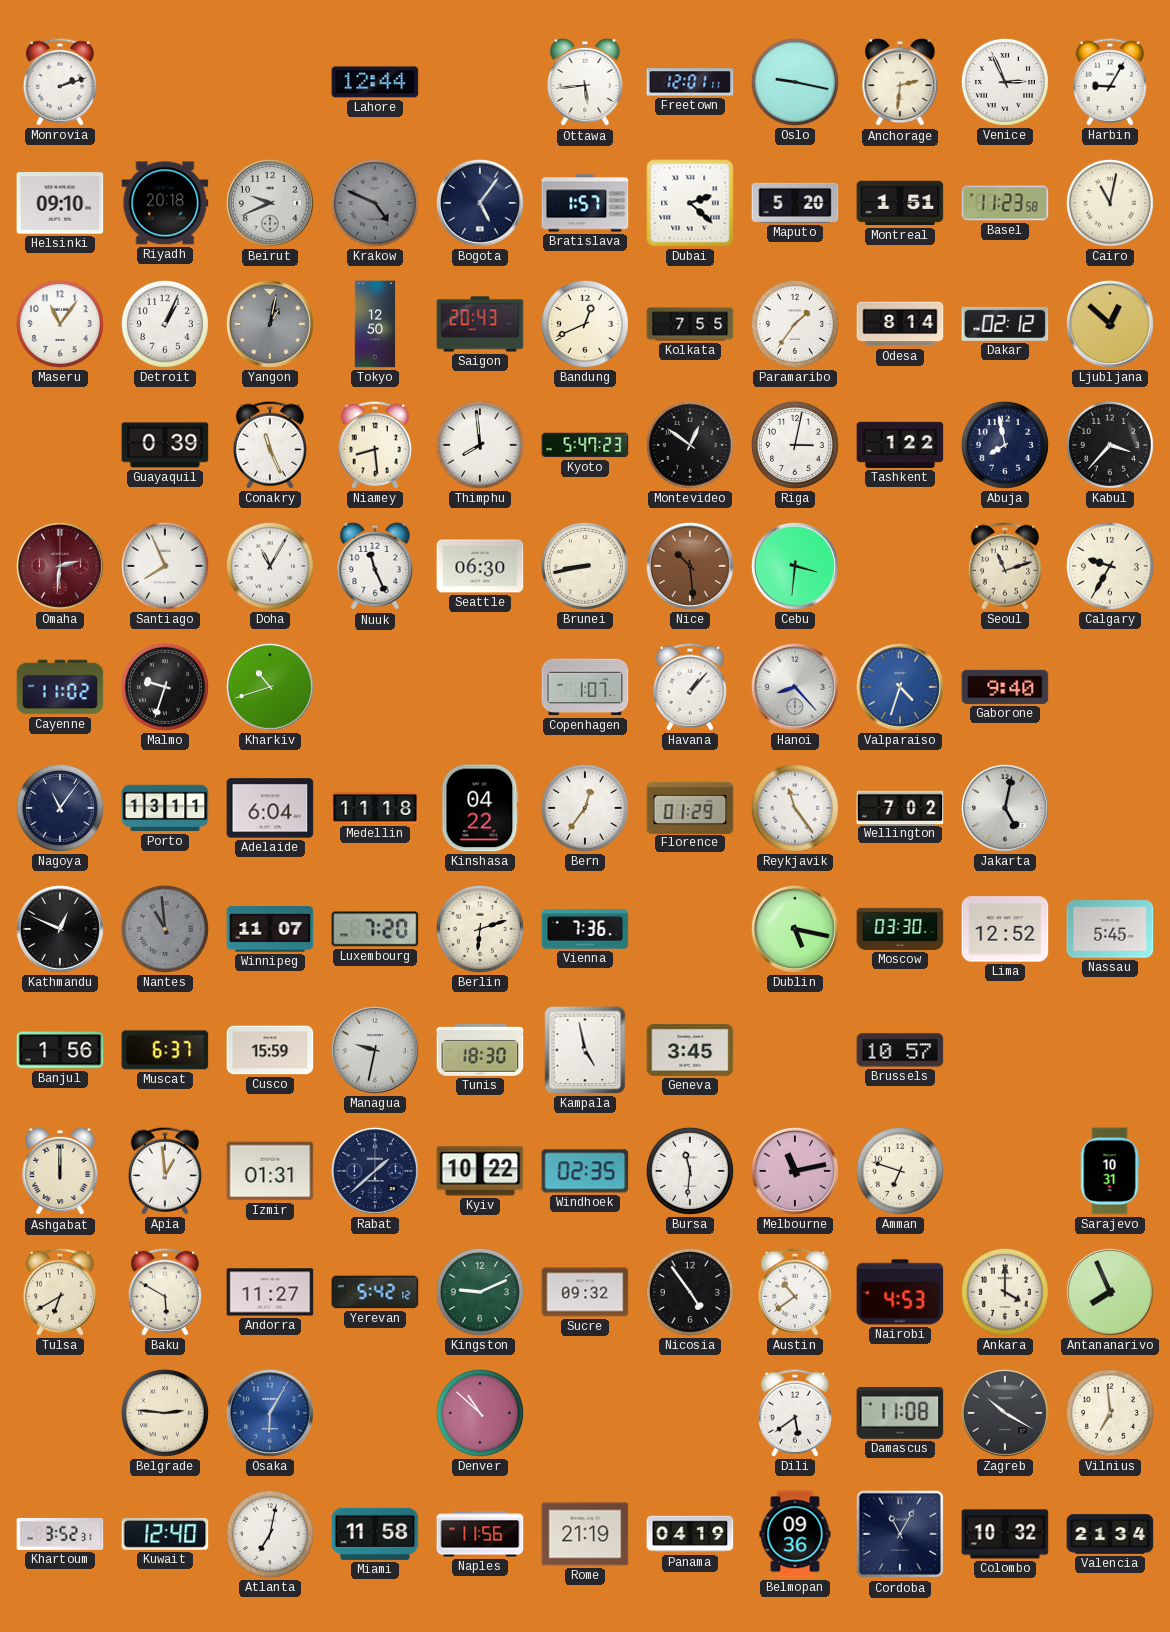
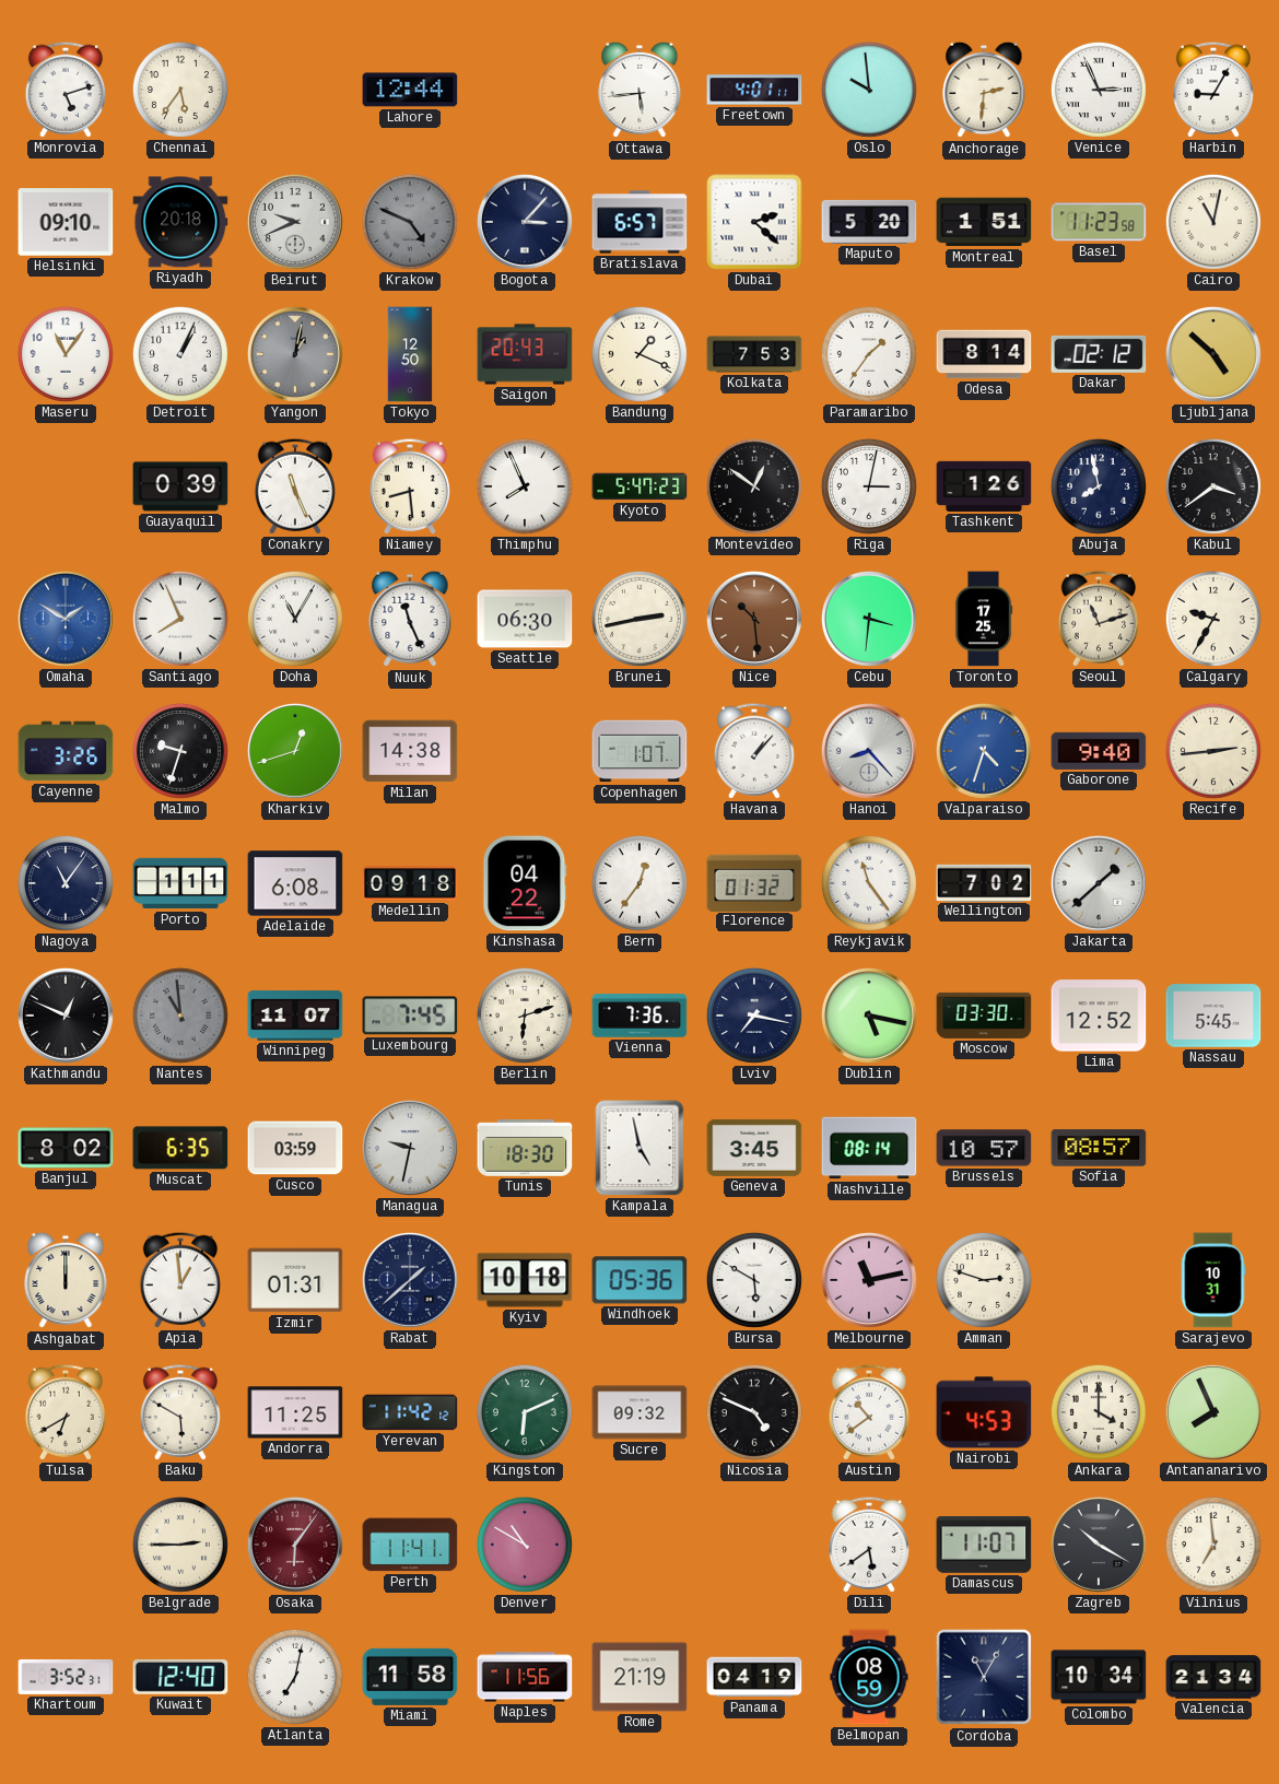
Monrovia: 2:12 -> 5:12 (66, 90)
Chennai: none -> 5:36 (180, 90)
Freetown: 12:01 -> 4:01 (754, 90)
Oslo: 9:17 -> 9:59 (869, 90)
Bogota: 5:06 -> 3:07 (525, 222)
Bratislava: 1:57 -> 6:57 (639, 222)
Bandung: 12:41 -> 1:19 (639, 354)
Kolkata: 7:55 -> 7:53 (754, 354)
Ljubljana: 12:52 -> 4:52 (1213, 354)
Thimphu: 7:59 -> 7:56 (525, 486)
Tashkent: 1:22 -> 1:26 (984, 486)
Kabul: 3:37 -> 3:39 (1213, 486)
Omaha: 2:31 -> 1:50 (66, 619)
Omaha dial: burgundy -> blue (66, 619)
Brunei: 8:43 -> 2:43 (639, 619)
Toronto: none -> 17:25 (984, 619)
Cayenne: 11:02 -> 3:26 (66, 751)
Kharkiv: 10:42 -> 12:42 (295, 751)
Milan: none -> 14:38 (410, 751)
Recife: none -> 2:44 (1213, 751)
Porto: 13:11 -> 1:11 (180, 883)
Adelaide: 6:04 -> 6:08 (295, 883)
Medellin: 11:18 -> 09:18 (410, 883)
Florence: 01:29 -> 01:32 (754, 882)
Jakarta: 5:02 -> 1:38 (1099, 883)
Luxembourg: 7:20 -> 7:45 (410, 1016)
Lviv: none -> 7:17 (754, 1016)
Banjul: 1:56 -> 8:02 (66, 1148)
Muscat: 6:37 -> 6:35 (180, 1148)
Cusco: 15:59 -> 03:59 (295, 1148)
Nashville: none -> 08:14 (869, 1148)
Sofia: none -> 08:57 (1099, 1148)
Kyiv: 10:22 -> 10:18 (525, 1280)
Windhoek: 02:35 -> 05:36 (639, 1280)
Bursa: 11:31 -> 5:50 (754, 1280)
Amman: 6:48 -> 2:48 (984, 1280)
Andorra: 11:27 -> 11:25 (295, 1412)
Yerevan: 5:42 -> 11:42 (410, 1412)
Kingston: 9:11 -> 6:11 (525, 1412)
Nicosia: 4:54 -> 4:49 (754, 1412)
Belgrade: 2:46 -> 2:45 (180, 1545)
Osaka: 6:05 -> 6:06 (295, 1545)
Osaka dial: blue -> burgundy (295, 1545)
Perth: none -> 11:41 (410, 1545)
Denver: 10:52 -> 10:50 (525, 1545)
Damascus: 11:08 -> 11:07 (984, 1545)
Belmopan: 09:36 -> 08:59 (869, 1677)
Colombo: 10:32 -> 10:34 (1099, 1677)
